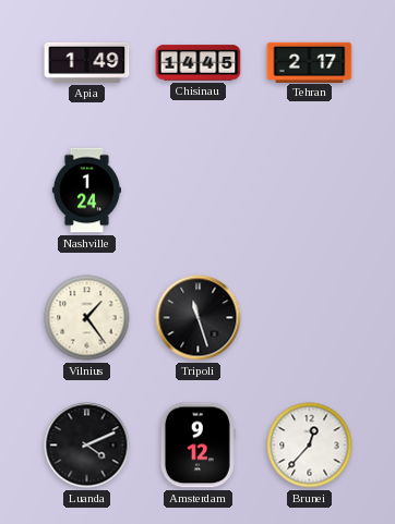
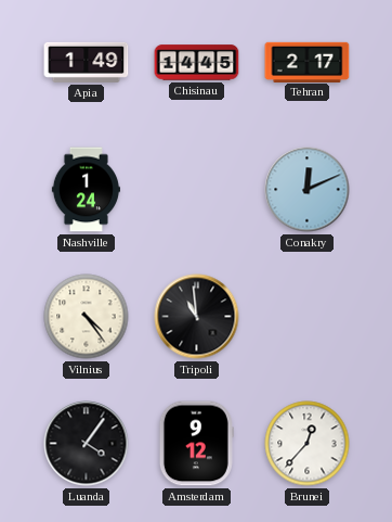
Conakry: none -> 12:11 (308, 190)
Vilnius: 1:24 -> 4:24 (87, 317)
Tripoli: 11:27 -> 10:59 (197, 317)
Luanda: 4:11 -> 4:06 (87, 444)
